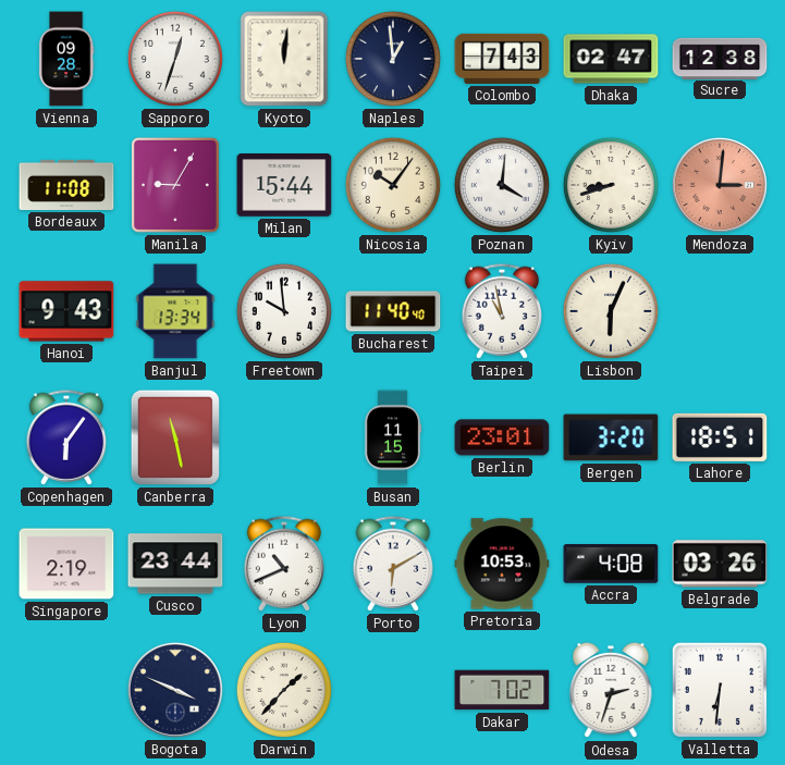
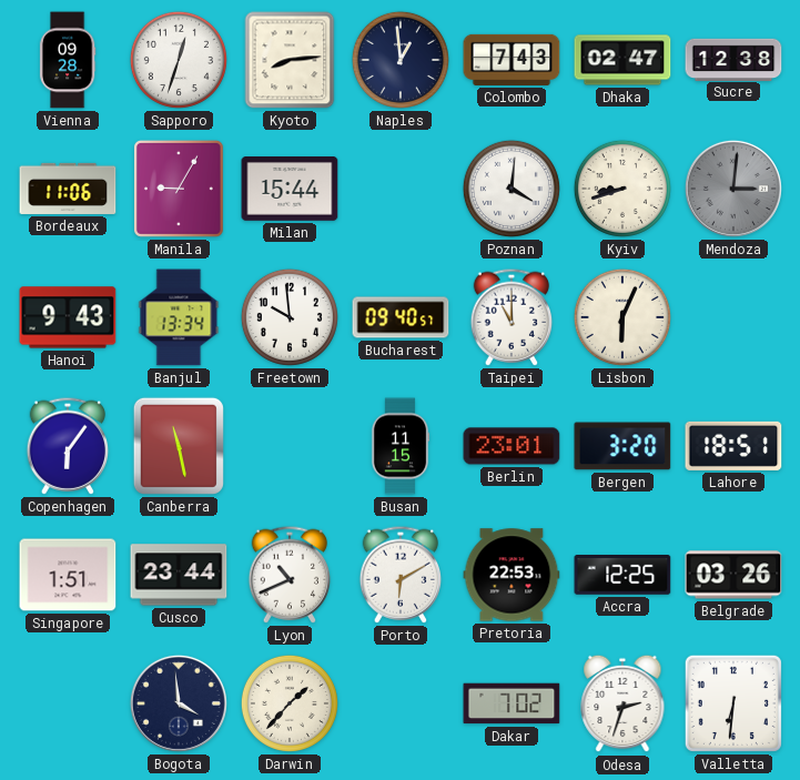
Kyoto: 12:01 -> 8:14 (290, 60)
Bordeaux: 11:08 -> 11:06 (68, 189)
Nicosia: 10:06 -> none (393, 185)
Mendoza dial: salmon -> grey (733, 189)
Bucharest: 11:40 -> 09:40 (401, 317)
Taipei: 10:58 -> 11:00 (512, 317)
Singapore: 2:19 -> 1:51 (68, 575)
Pretoria: 10:53 -> 22:53 (512, 575)
Accra: 4:08 -> 12:25 (622, 576)
Bogota: 3:49 -> 3:59 (179, 703)
